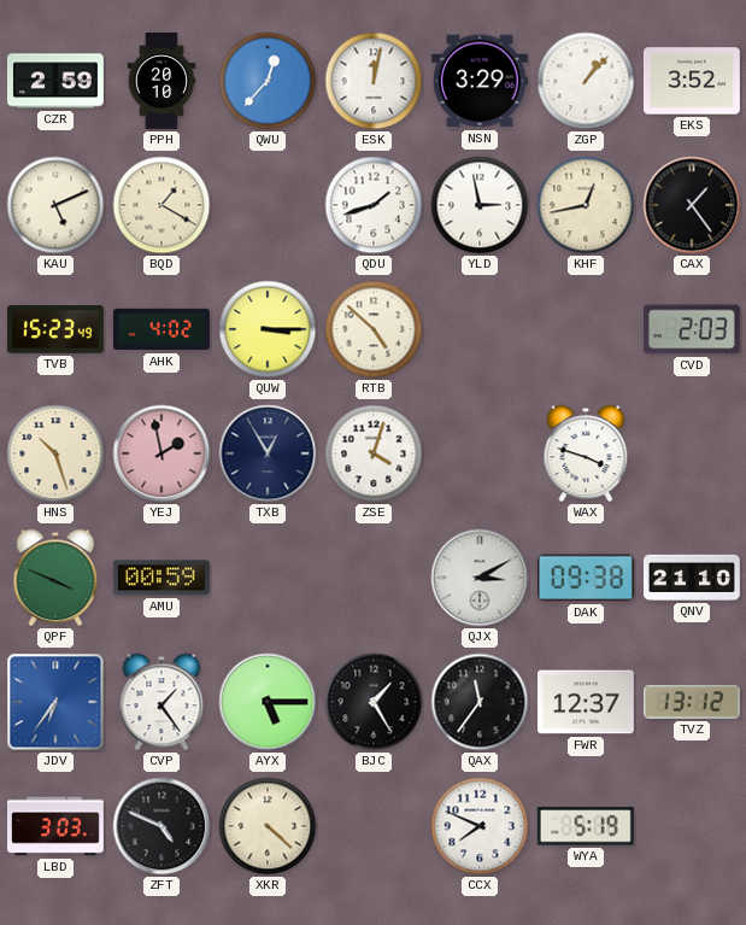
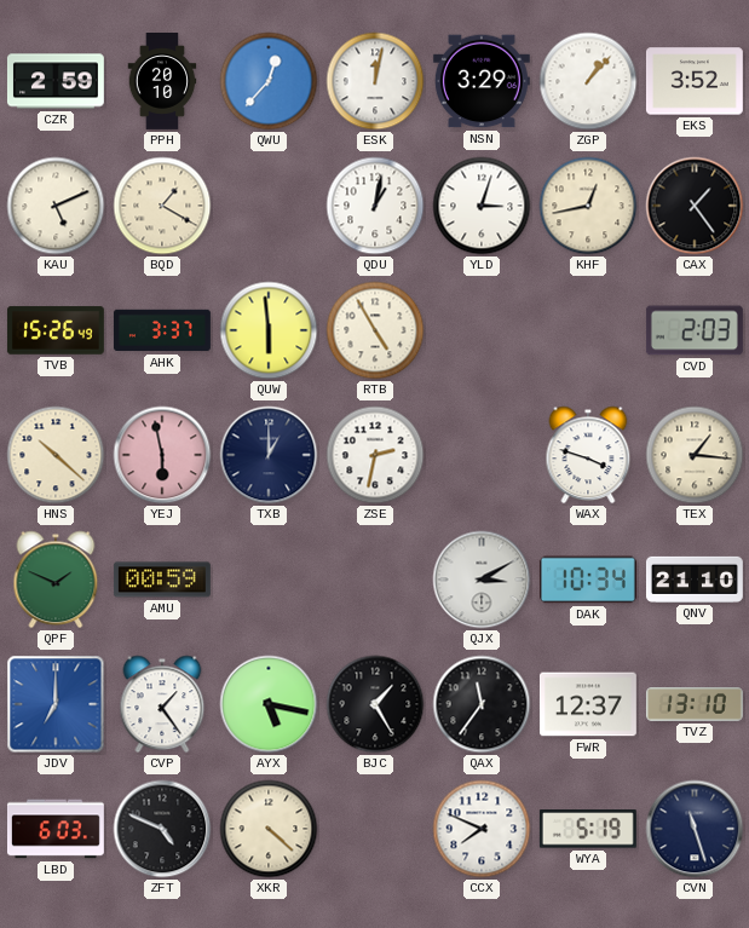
QDU: 1:42 -> 1:02 (375, 206)
YLD: 2:58 -> 3:03 (482, 206)
TVB: 15:23 -> 15:26 (56, 330)
AHK: 4:02 -> 3:37 (162, 330)
QUW: 3:15 -> 5:59 (269, 330)
RTB: 4:52 -> 4:55 (375, 330)
HNS: 10:27 -> 10:22 (56, 455)
YEJ: 1:58 -> 5:58 (162, 455)
TXB: 12:55 -> 1:00 (269, 455)
ZSE: 4:03 -> 2:32 (375, 455)
TEX: none -> 1:16 (695, 455)
QPF: 3:49 -> 1:49 (56, 580)
DAK: 09:38 -> 10:34 (588, 580)
JDV: 6:36 -> 7:00 (56, 704)
AYX: 5:15 -> 5:17 (269, 704)
TVZ: 13:12 -> 13:10 (695, 705)
LBD: 3:03 -> 6:03 (56, 829)
CVN: none -> 11:27 (695, 829)
